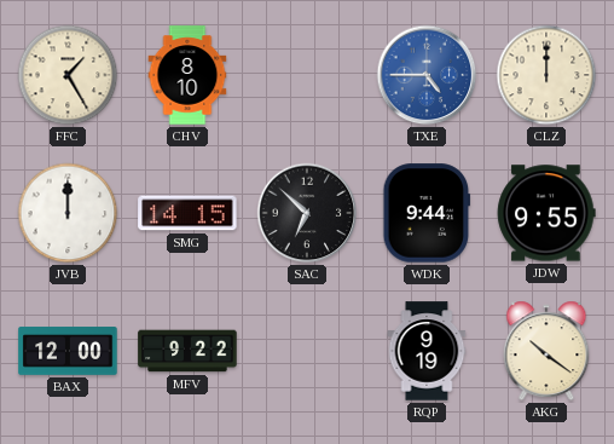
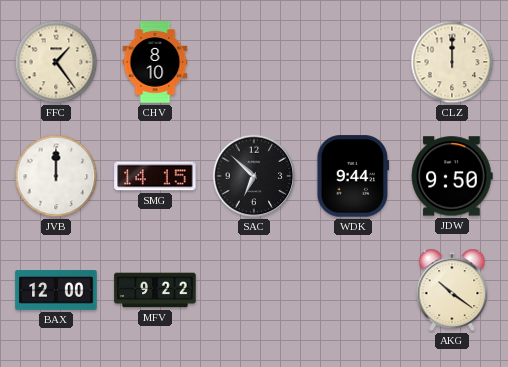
FFC: 1:25 -> 1:24 (56, 62)
TXE: 4:45 -> none (427, 75)
JDW: 9:55 -> 9:50 (452, 176)
RQP: 9:19 -> none (427, 351)
